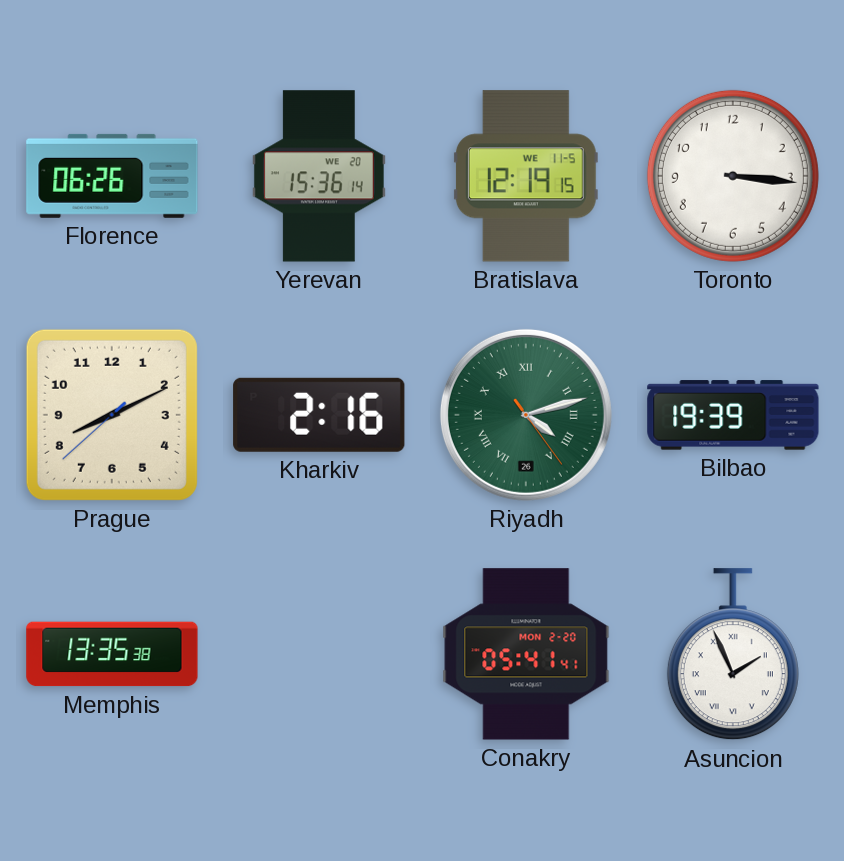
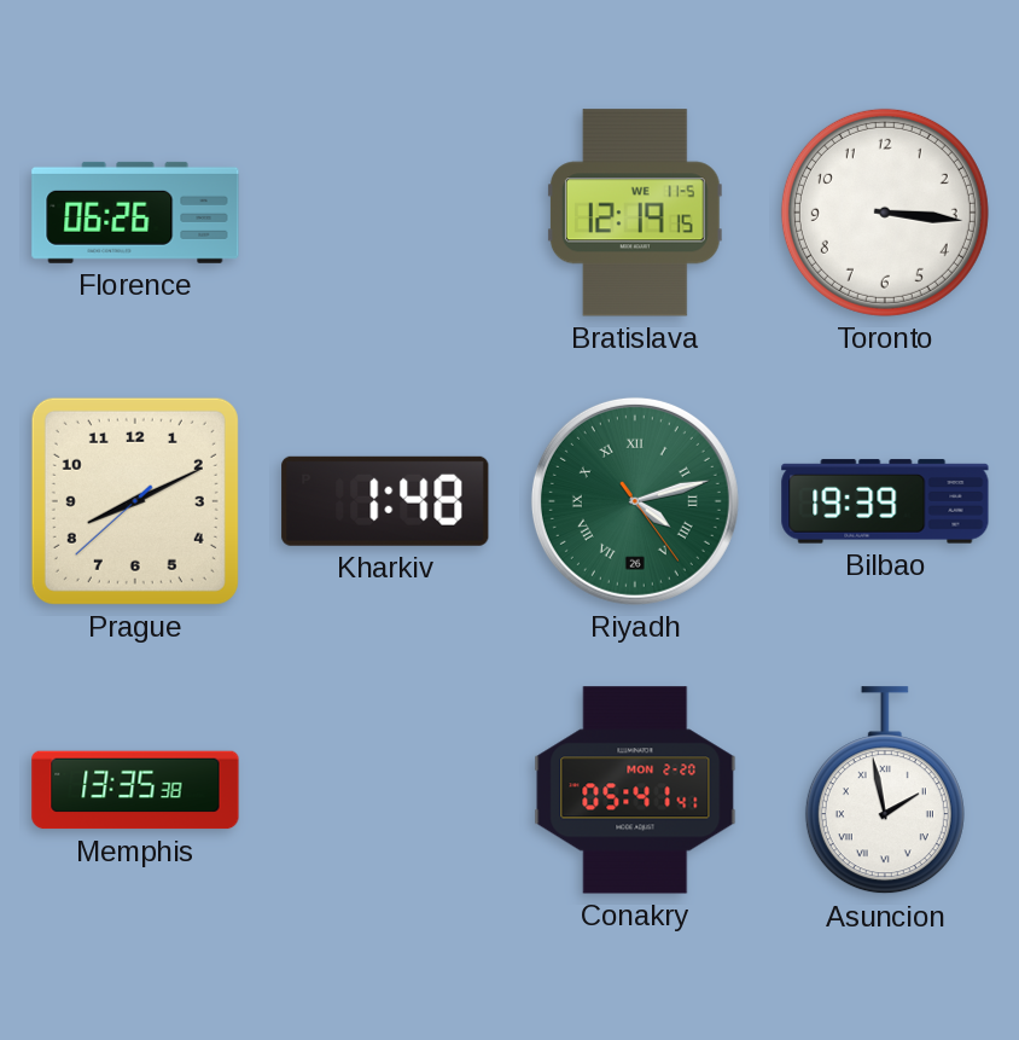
Yerevan: 15:36 -> none (319, 176)
Kharkiv: 2:16 -> 1:48 (385, 501)
Asuncion: 1:56 -> 1:58 (885, 791)
